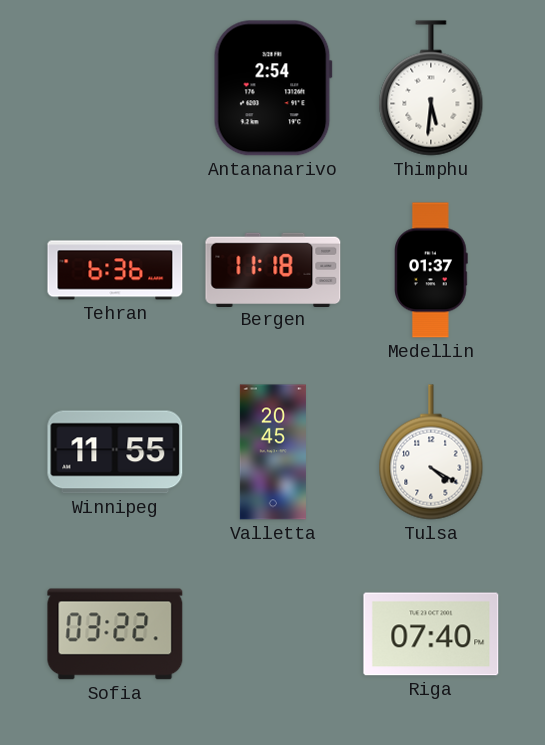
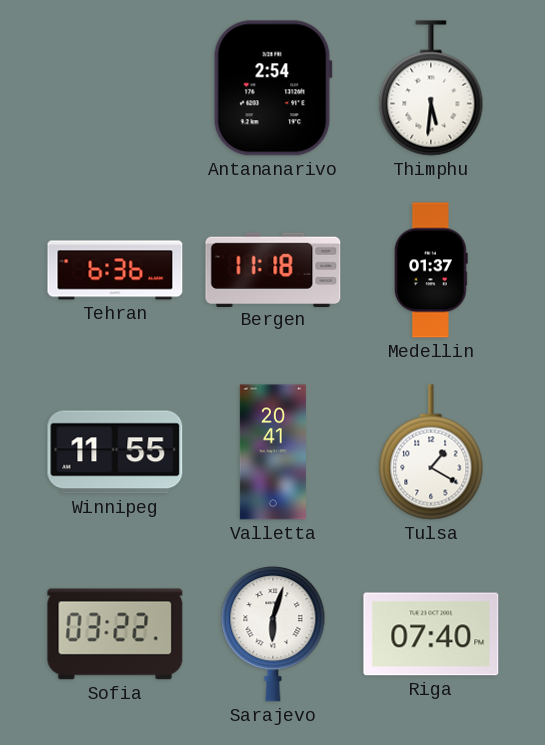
Valletta: 20:45 -> 20:41 (273, 452)
Tulsa: 4:20 -> 1:20 (431, 452)
Sarajevo: none -> 6:03 (273, 634)
